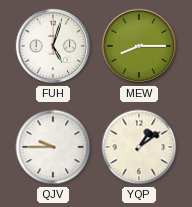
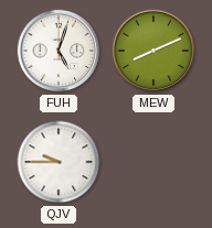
MEW: 8:15 -> 8:11 (153, 51)
YQP: 1:09 -> none (139, 147)
